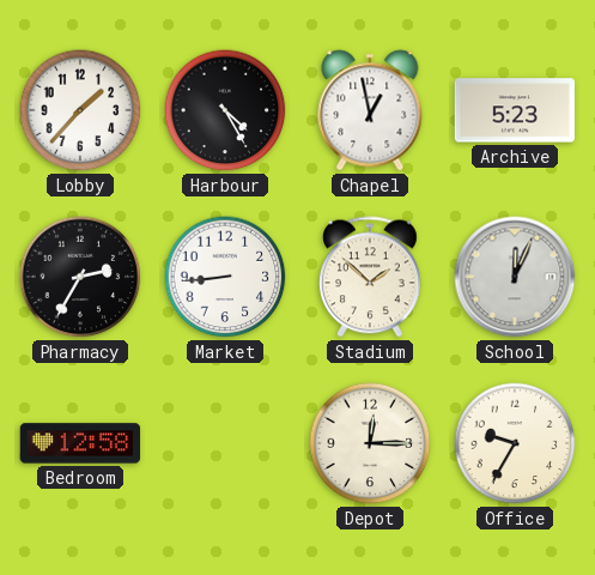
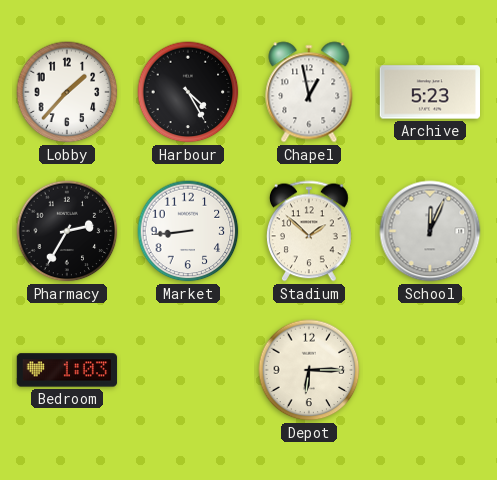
Bedroom: 12:58 -> 1:03 (67, 370)
Depot: 12:15 -> 6:15 (309, 370)
Office: 9:35 -> none (515, 443)
